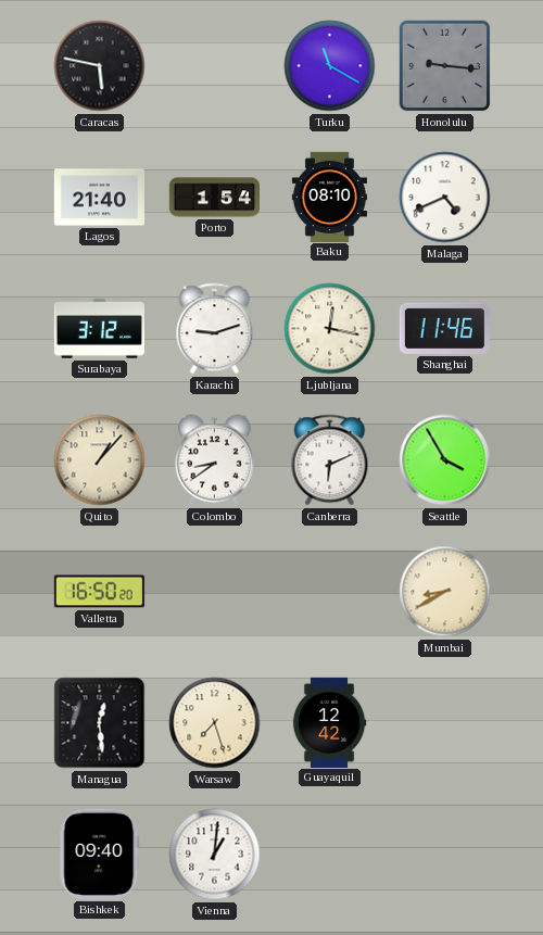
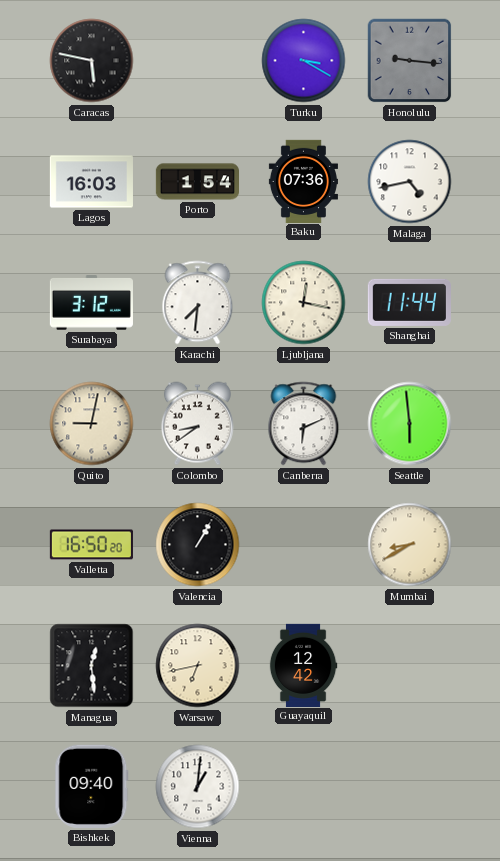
Turku: 11:20 -> 3:20 (304, 61)
Lagos: 21:40 -> 16:03 (91, 182)
Baku: 08:10 -> 07:36 (303, 181)
Malaga: 4:41 -> 4:43 (410, 182)
Karachi: 9:12 -> 7:31 (198, 303)
Shanghai: 11:46 -> 11:44 (409, 302)
Quito: 1:07 -> 9:02 (92, 424)
Seattle: 3:55 -> 5:59 (410, 424)
Valencia: none -> 1:05 (198, 545)
Warsaw: 7:27 -> 6:43 (198, 666)
